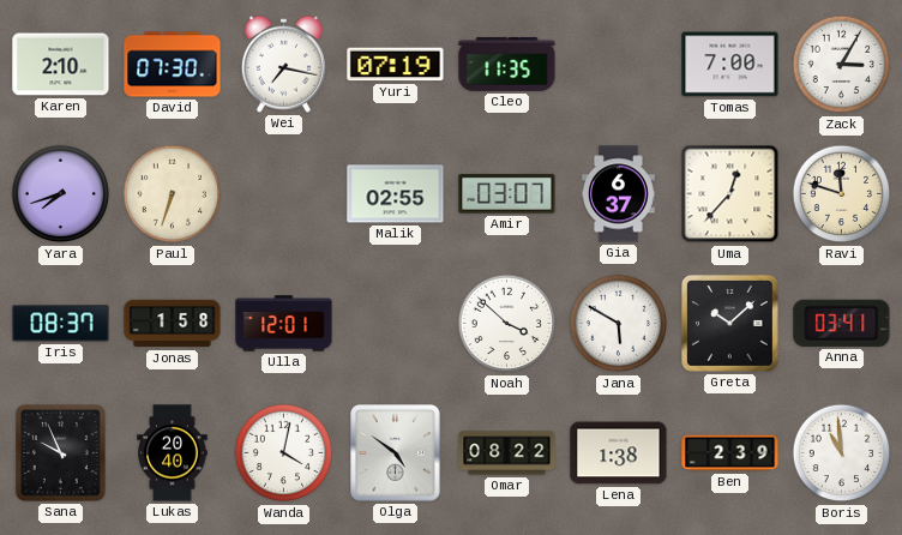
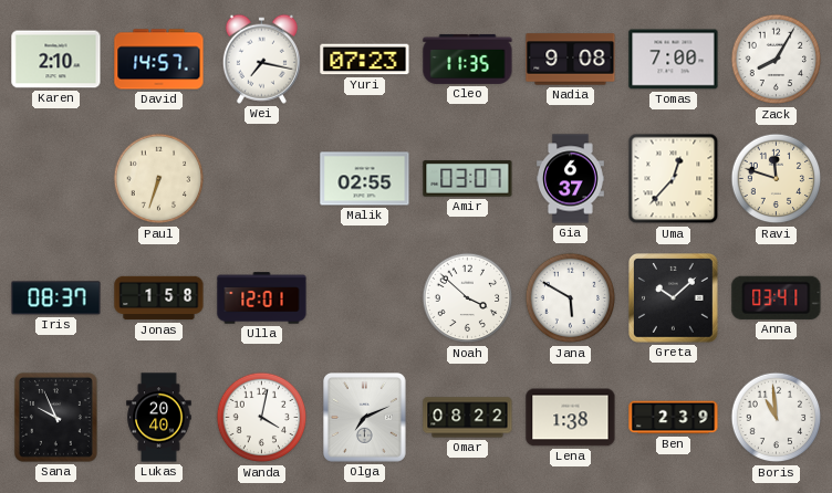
David: 07:30 -> 14:57 (159, 60)
Yuri: 07:19 -> 07:23 (365, 60)
Nadia: none -> 9:08 (571, 60)
Zack: 3:05 -> 8:05 (777, 60)
Yara: 7:42 -> none (61, 194)
Olga: 4:51 -> 7:11 (365, 418)
